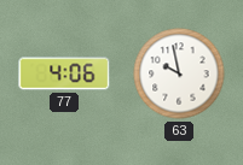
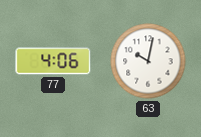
63: 9:58 -> 10:02 (148, 61)
